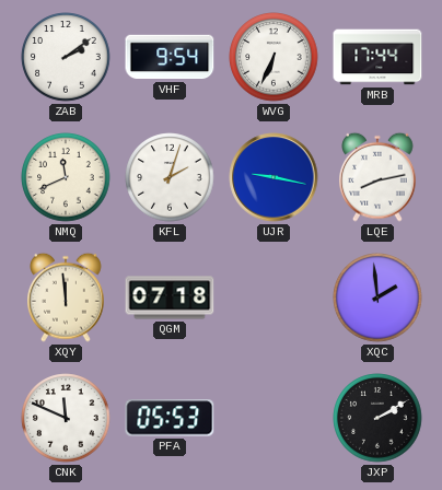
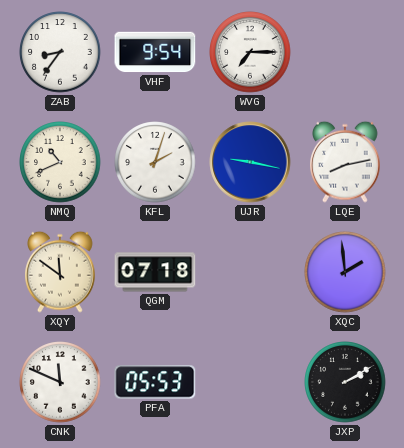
ZAB: 2:09 -> 8:36 (60, 52)
WVG: 6:34 -> 7:15 (250, 52)
MRB: 17:44 -> none (377, 57)
NMQ: 11:41 -> 10:41 (60, 162)
XQY: 11:59 -> 11:51 (61, 272)
